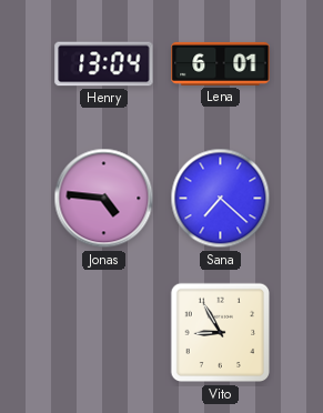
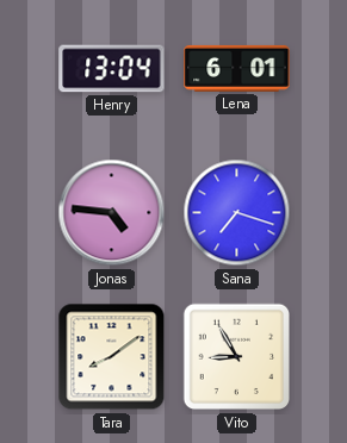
Sana: 7:22 -> 7:18 (237, 213)
Tara: none -> 8:09 (112, 357)
